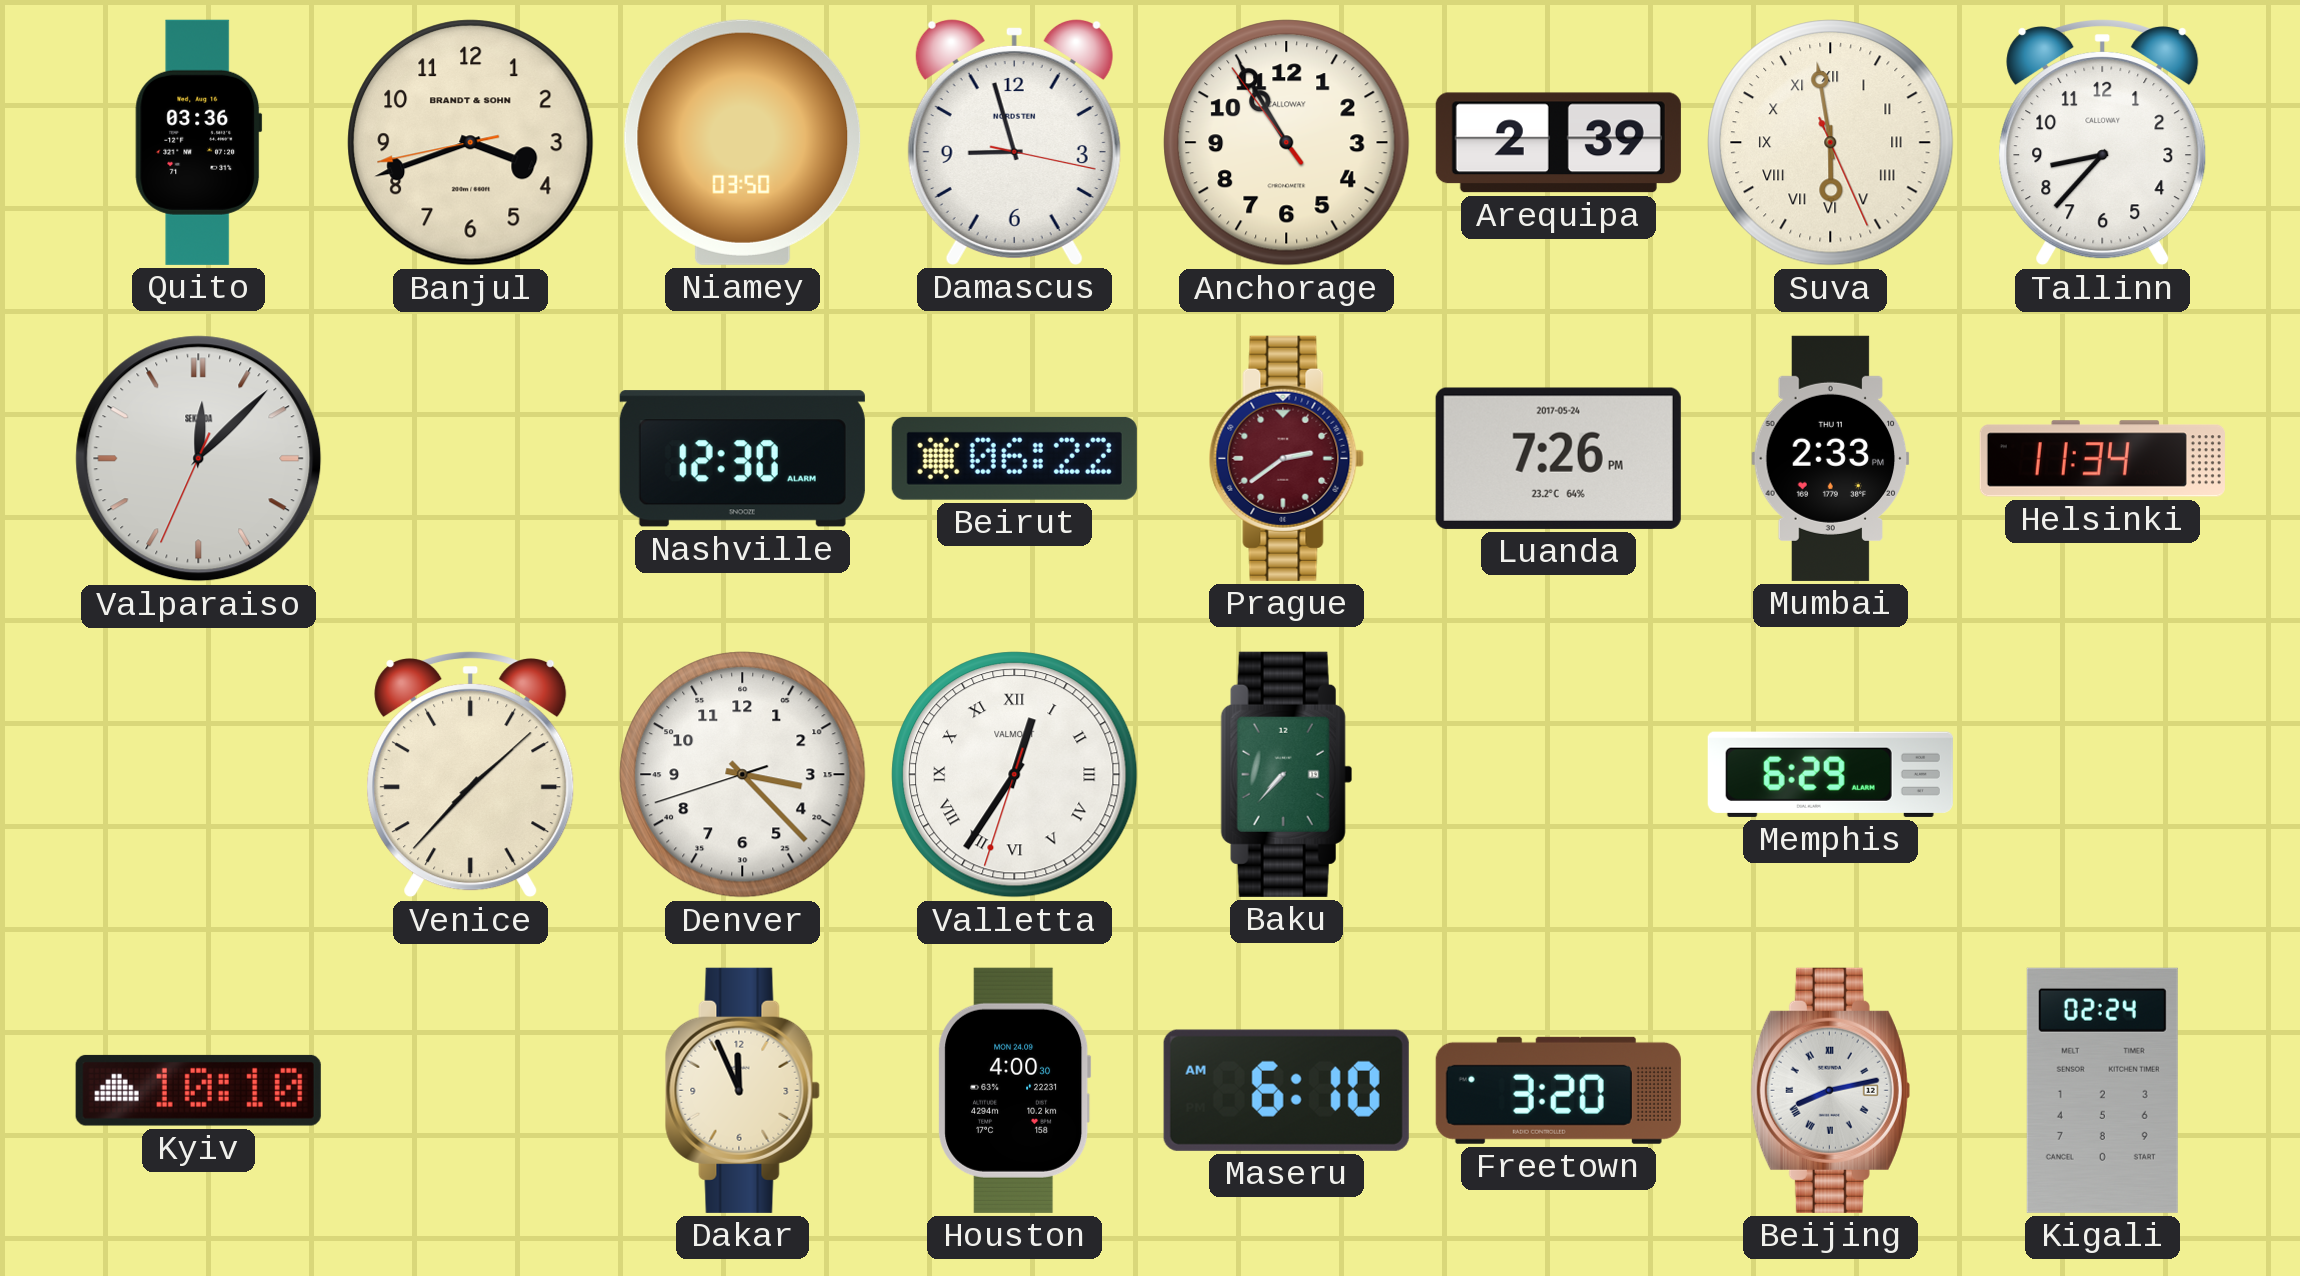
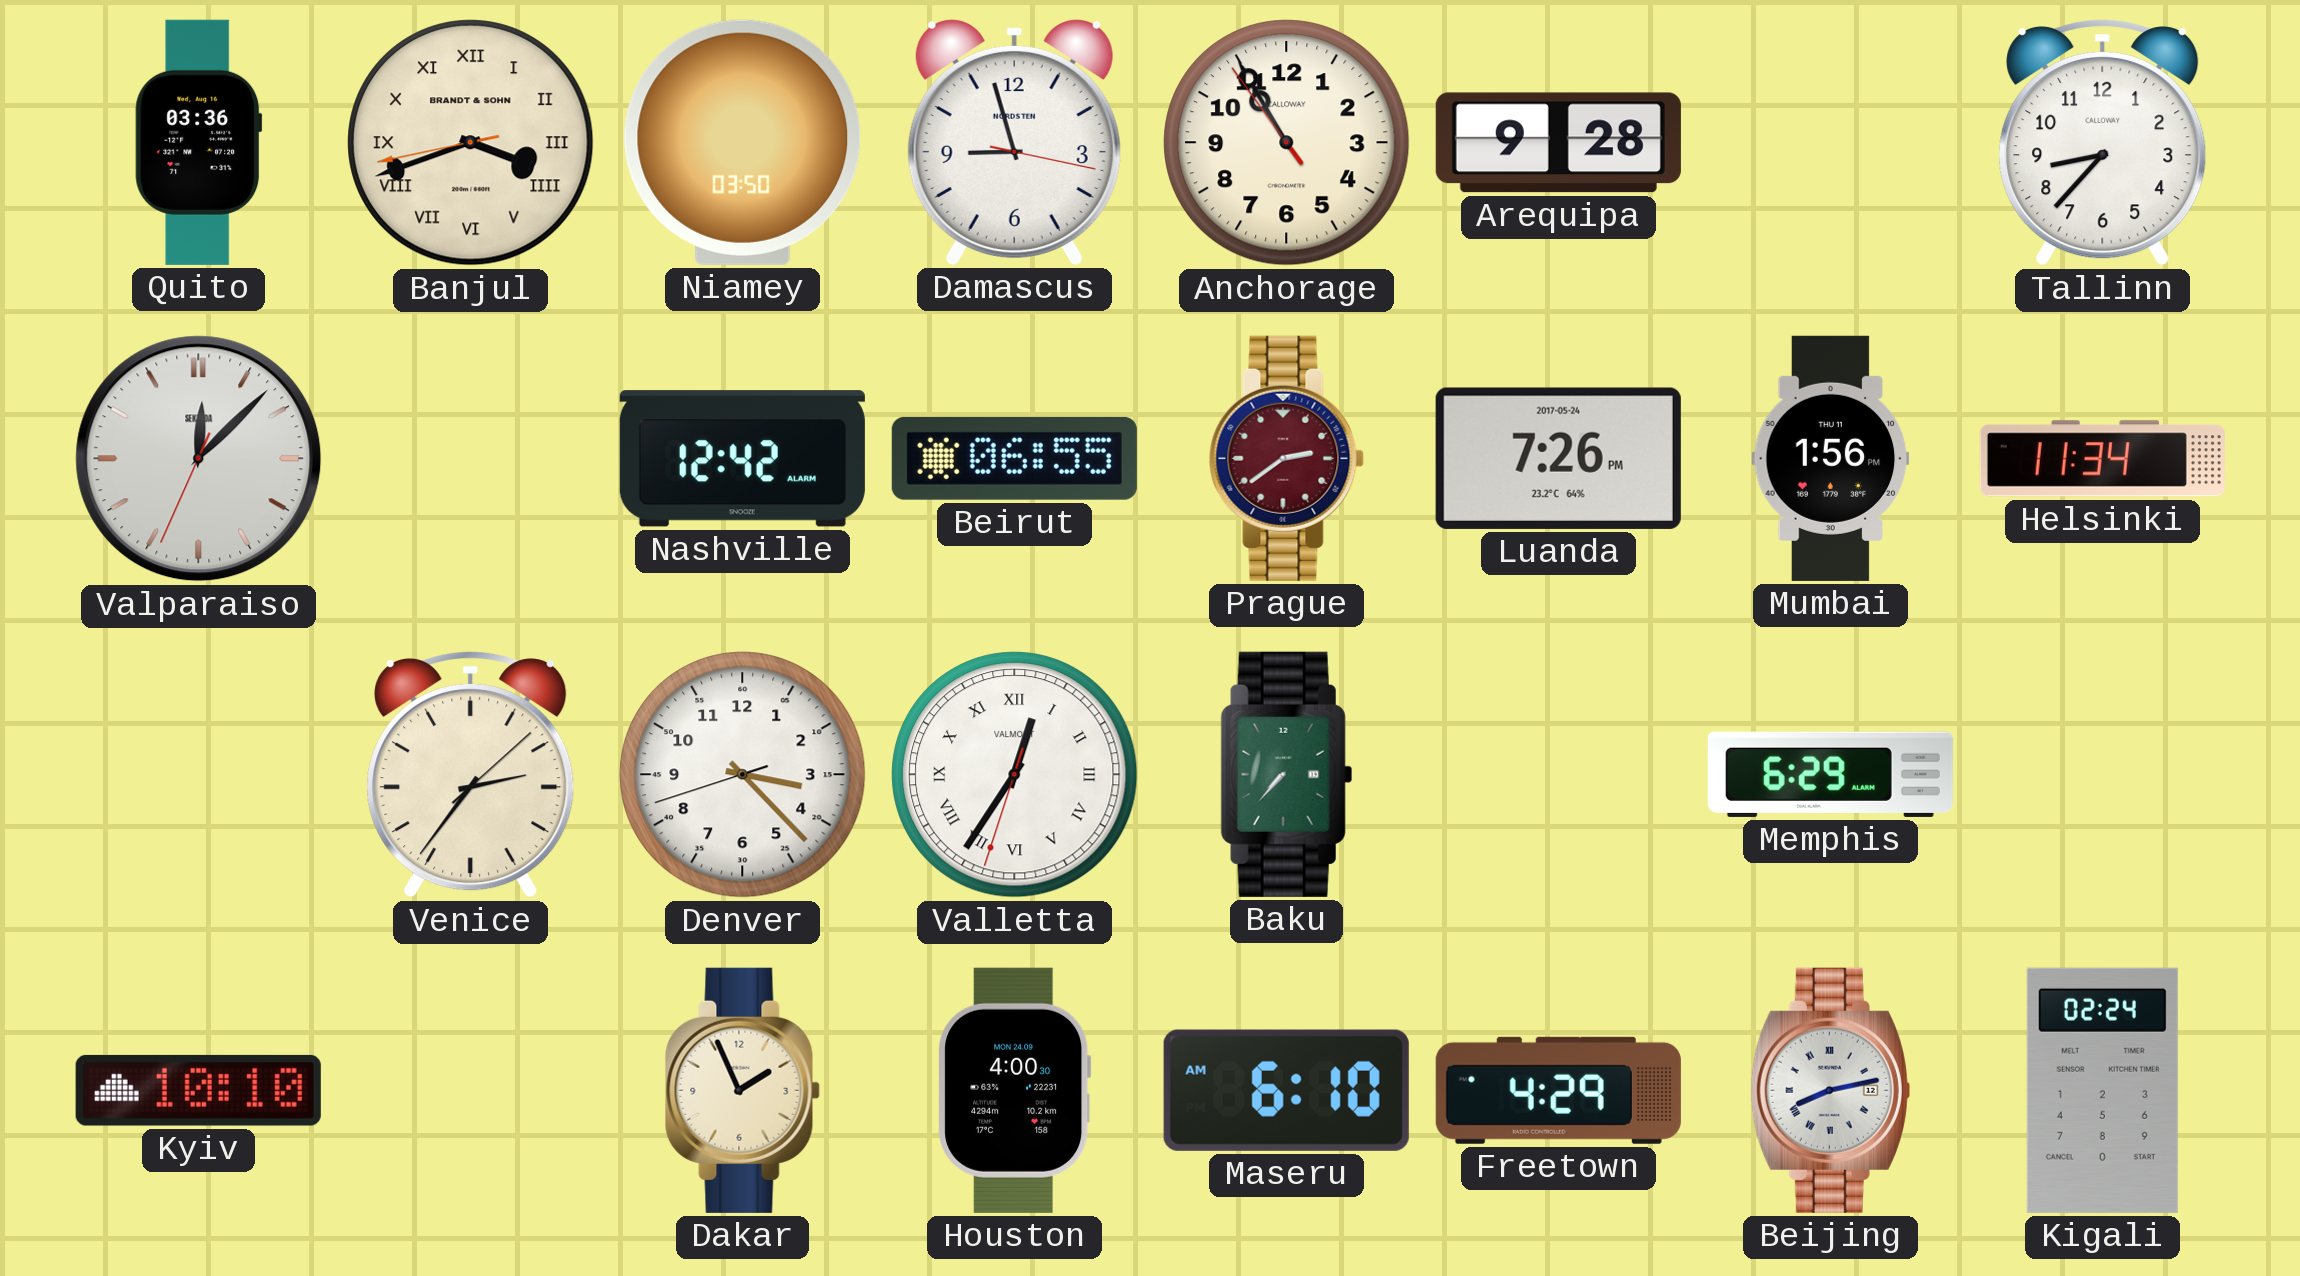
Banjul numerals: Arabic -> Roman (471, 143)
Arequipa: 2:39 -> 9:28 (1558, 143)
Suva: 5:58 -> none (1831, 143)
Nashville: 12:30 -> 12:42 (742, 459)
Beirut: 06:22 -> 06:55 (1014, 458)
Mumbai: 2:33 -> 1:56 (1831, 458)
Venice: 1:37 -> 2:36 (471, 775)
Dakar: 11:56 -> 1:56 (742, 1090)
Freetown: 3:20 -> 4:29 (1558, 1090)
